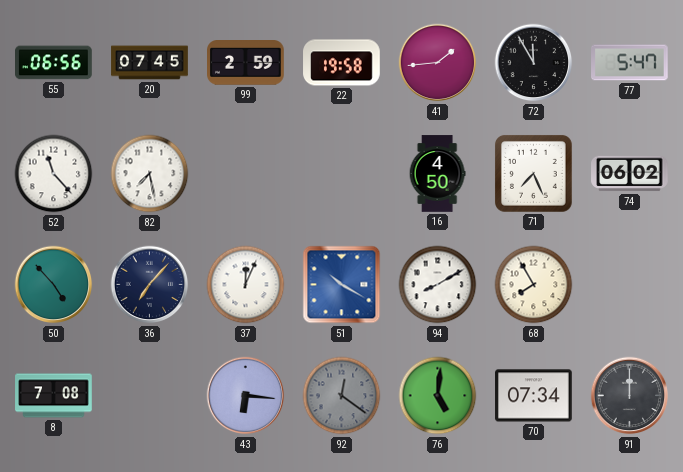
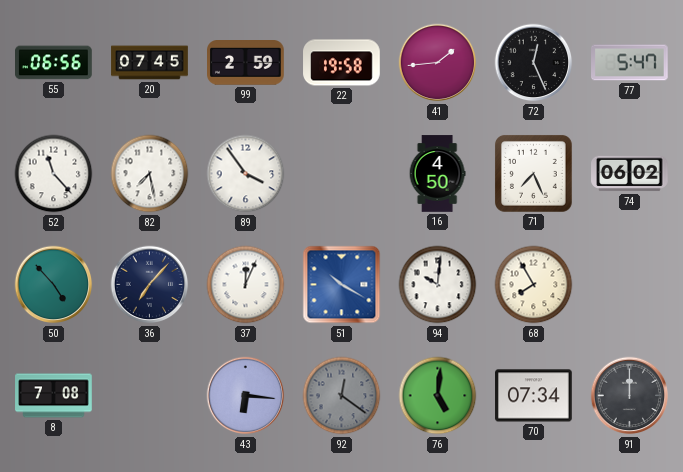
72: 11:55 -> 12:26 (534, 63)
89: none -> 3:54 (246, 174)
94: 8:10 -> 10:01 (438, 285)
